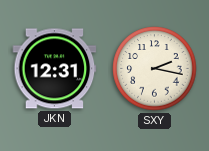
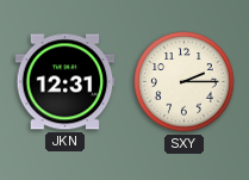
SXY: 2:17 -> 2:15 (185, 82)
